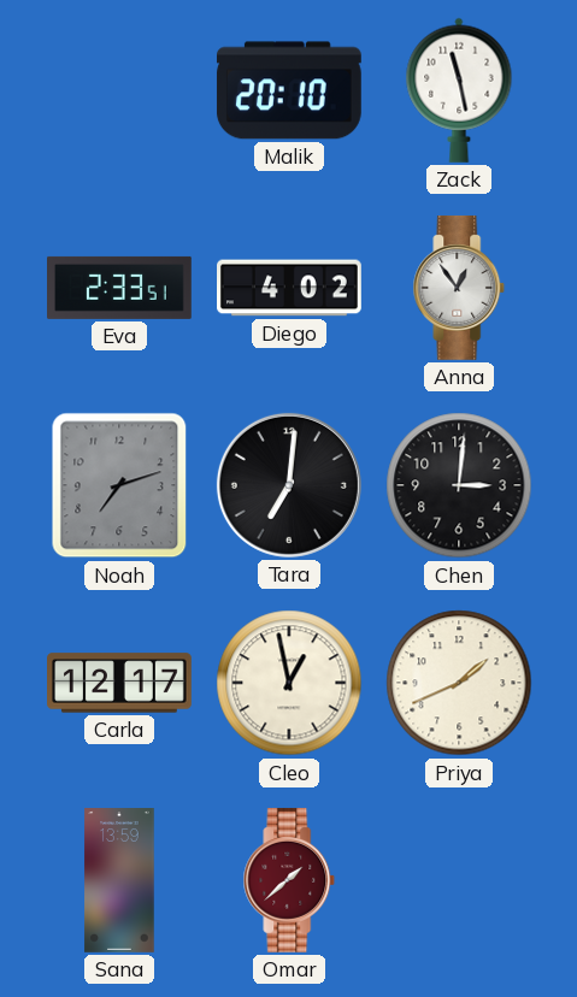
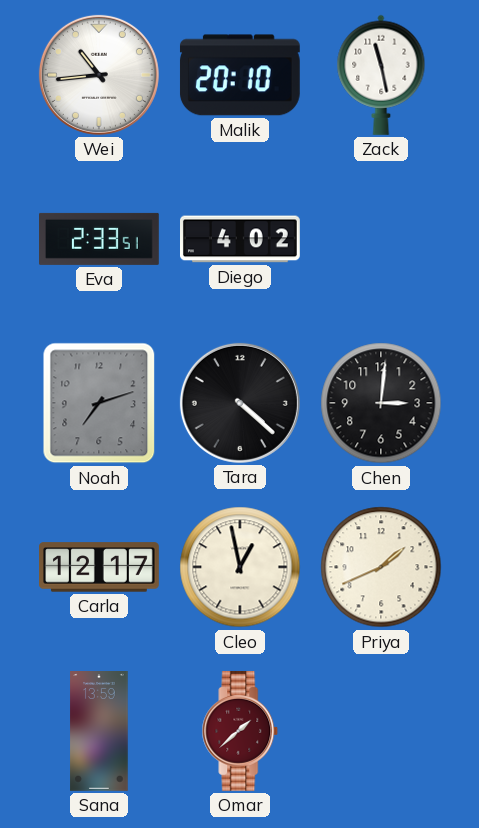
Wei: none -> 10:44 (99, 75)
Anna: 12:54 -> none (459, 288)
Tara: 7:01 -> 4:22 (240, 403)
